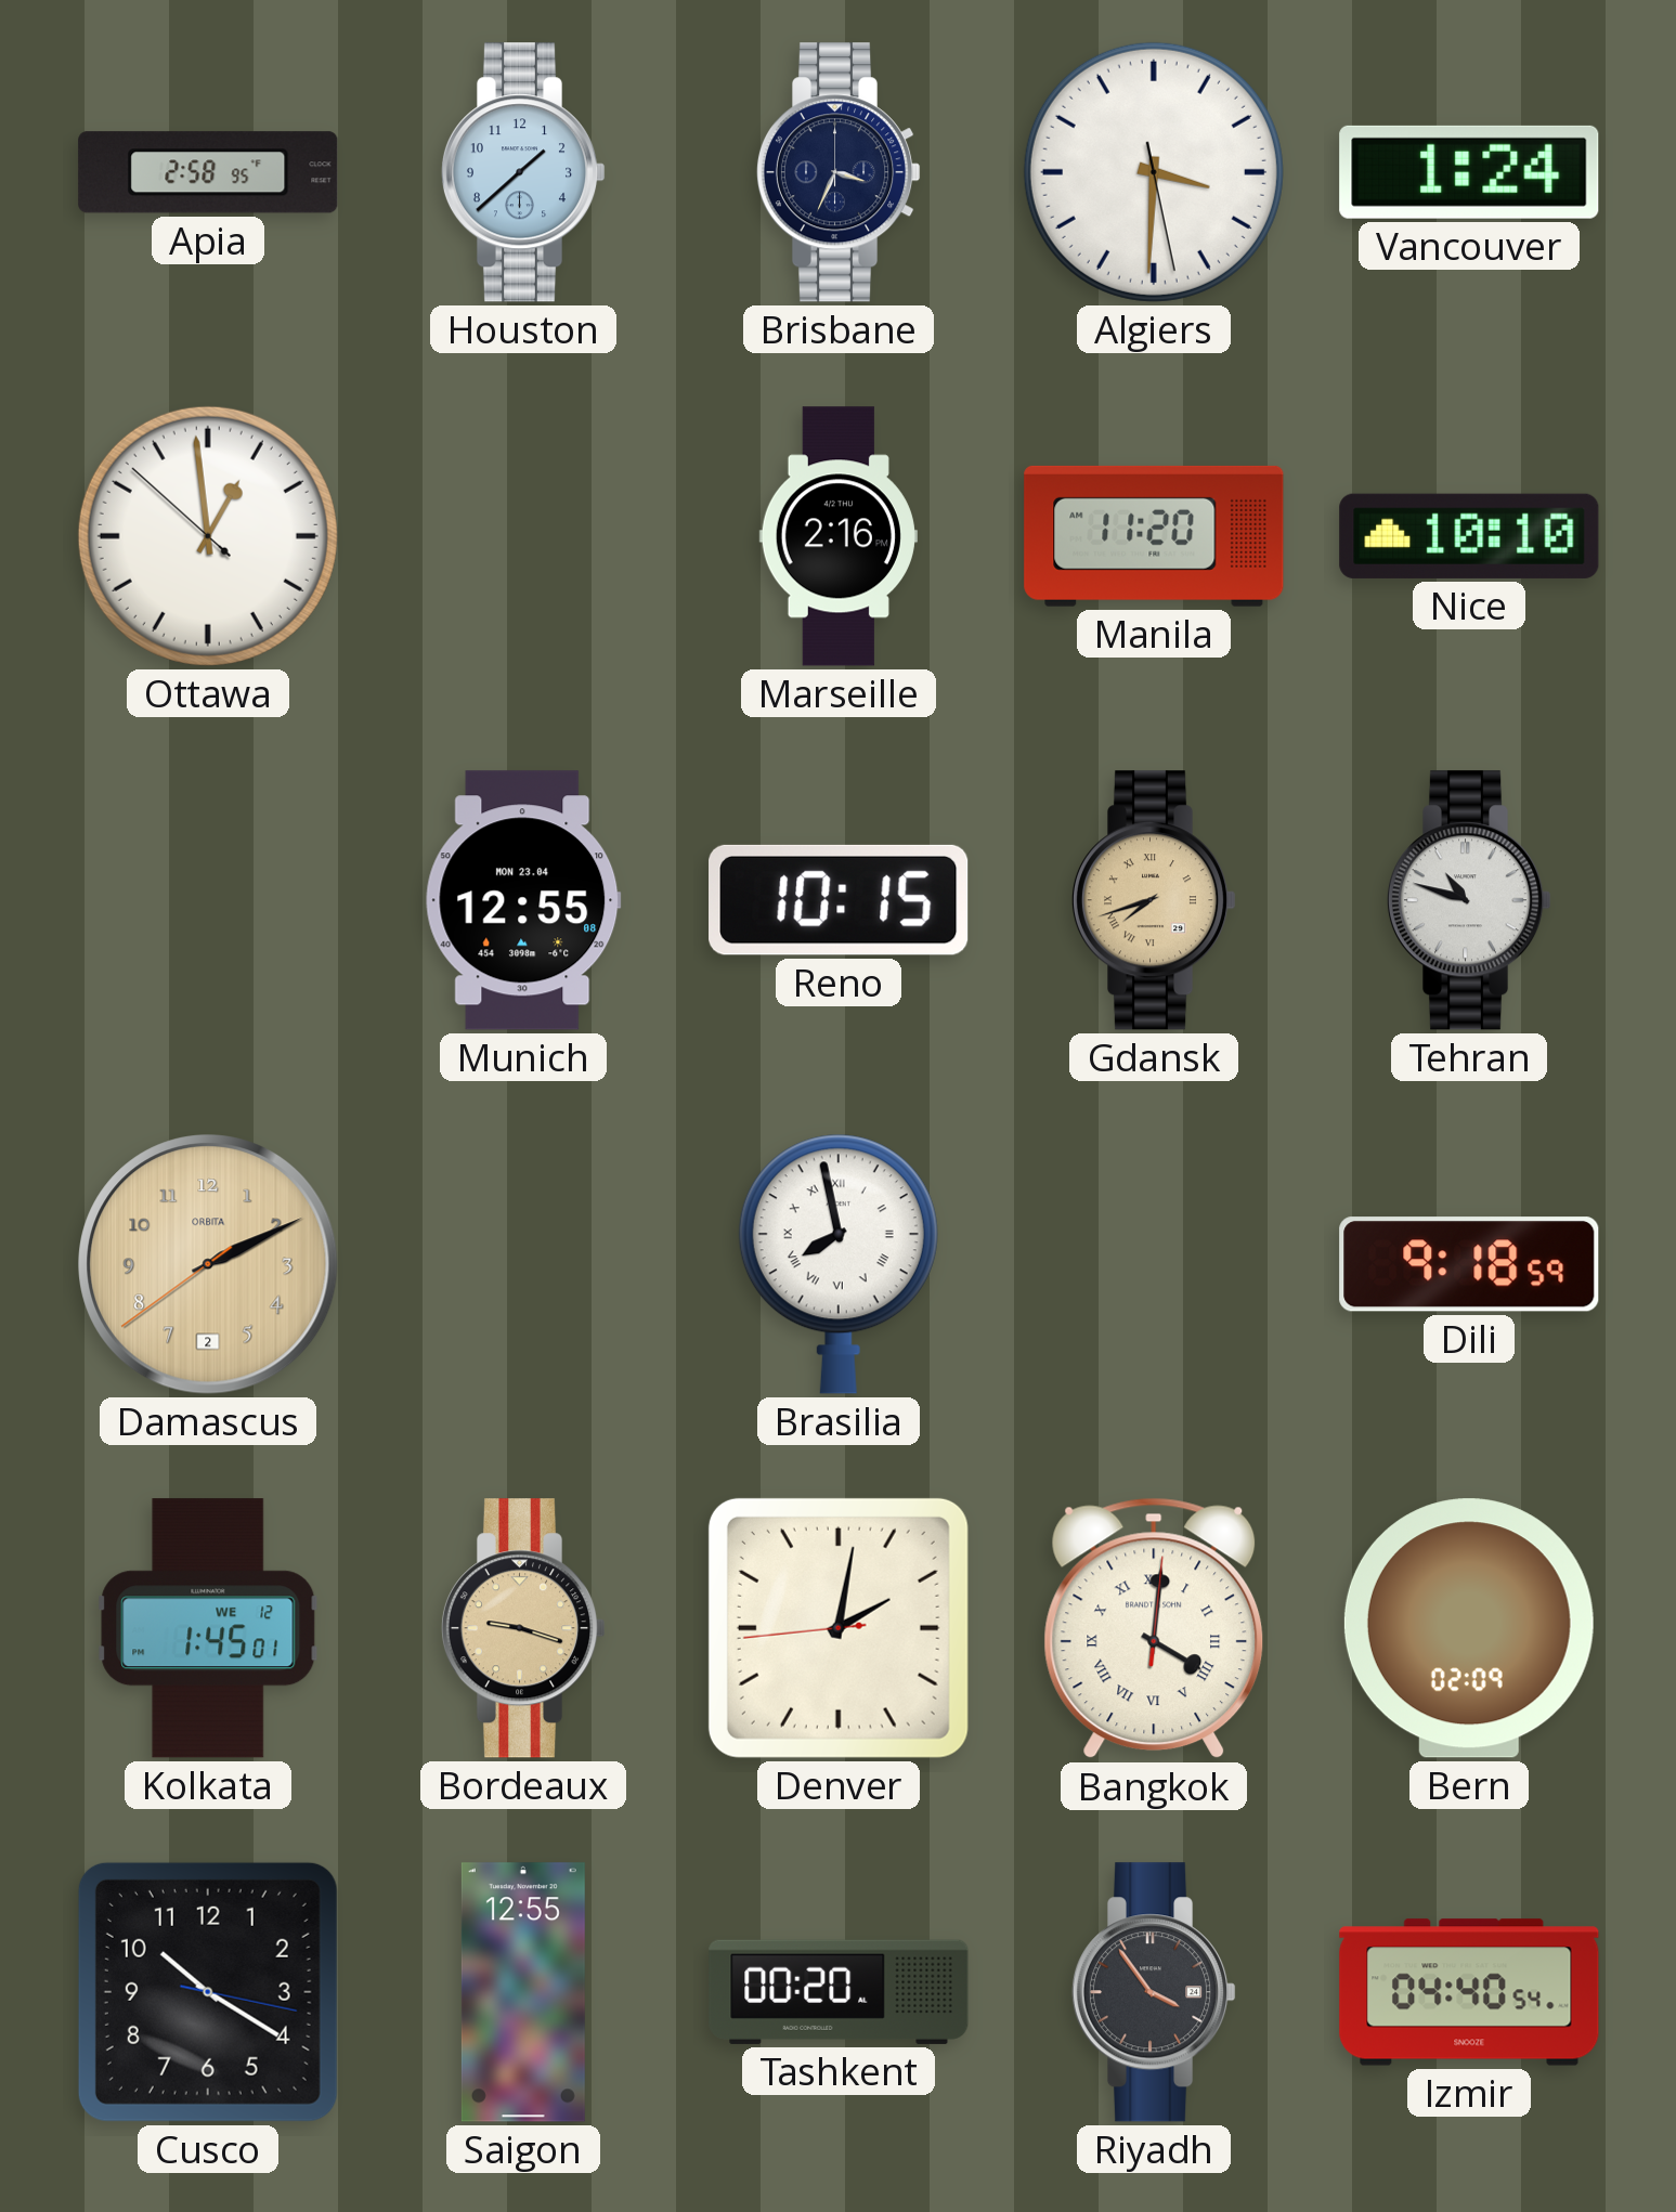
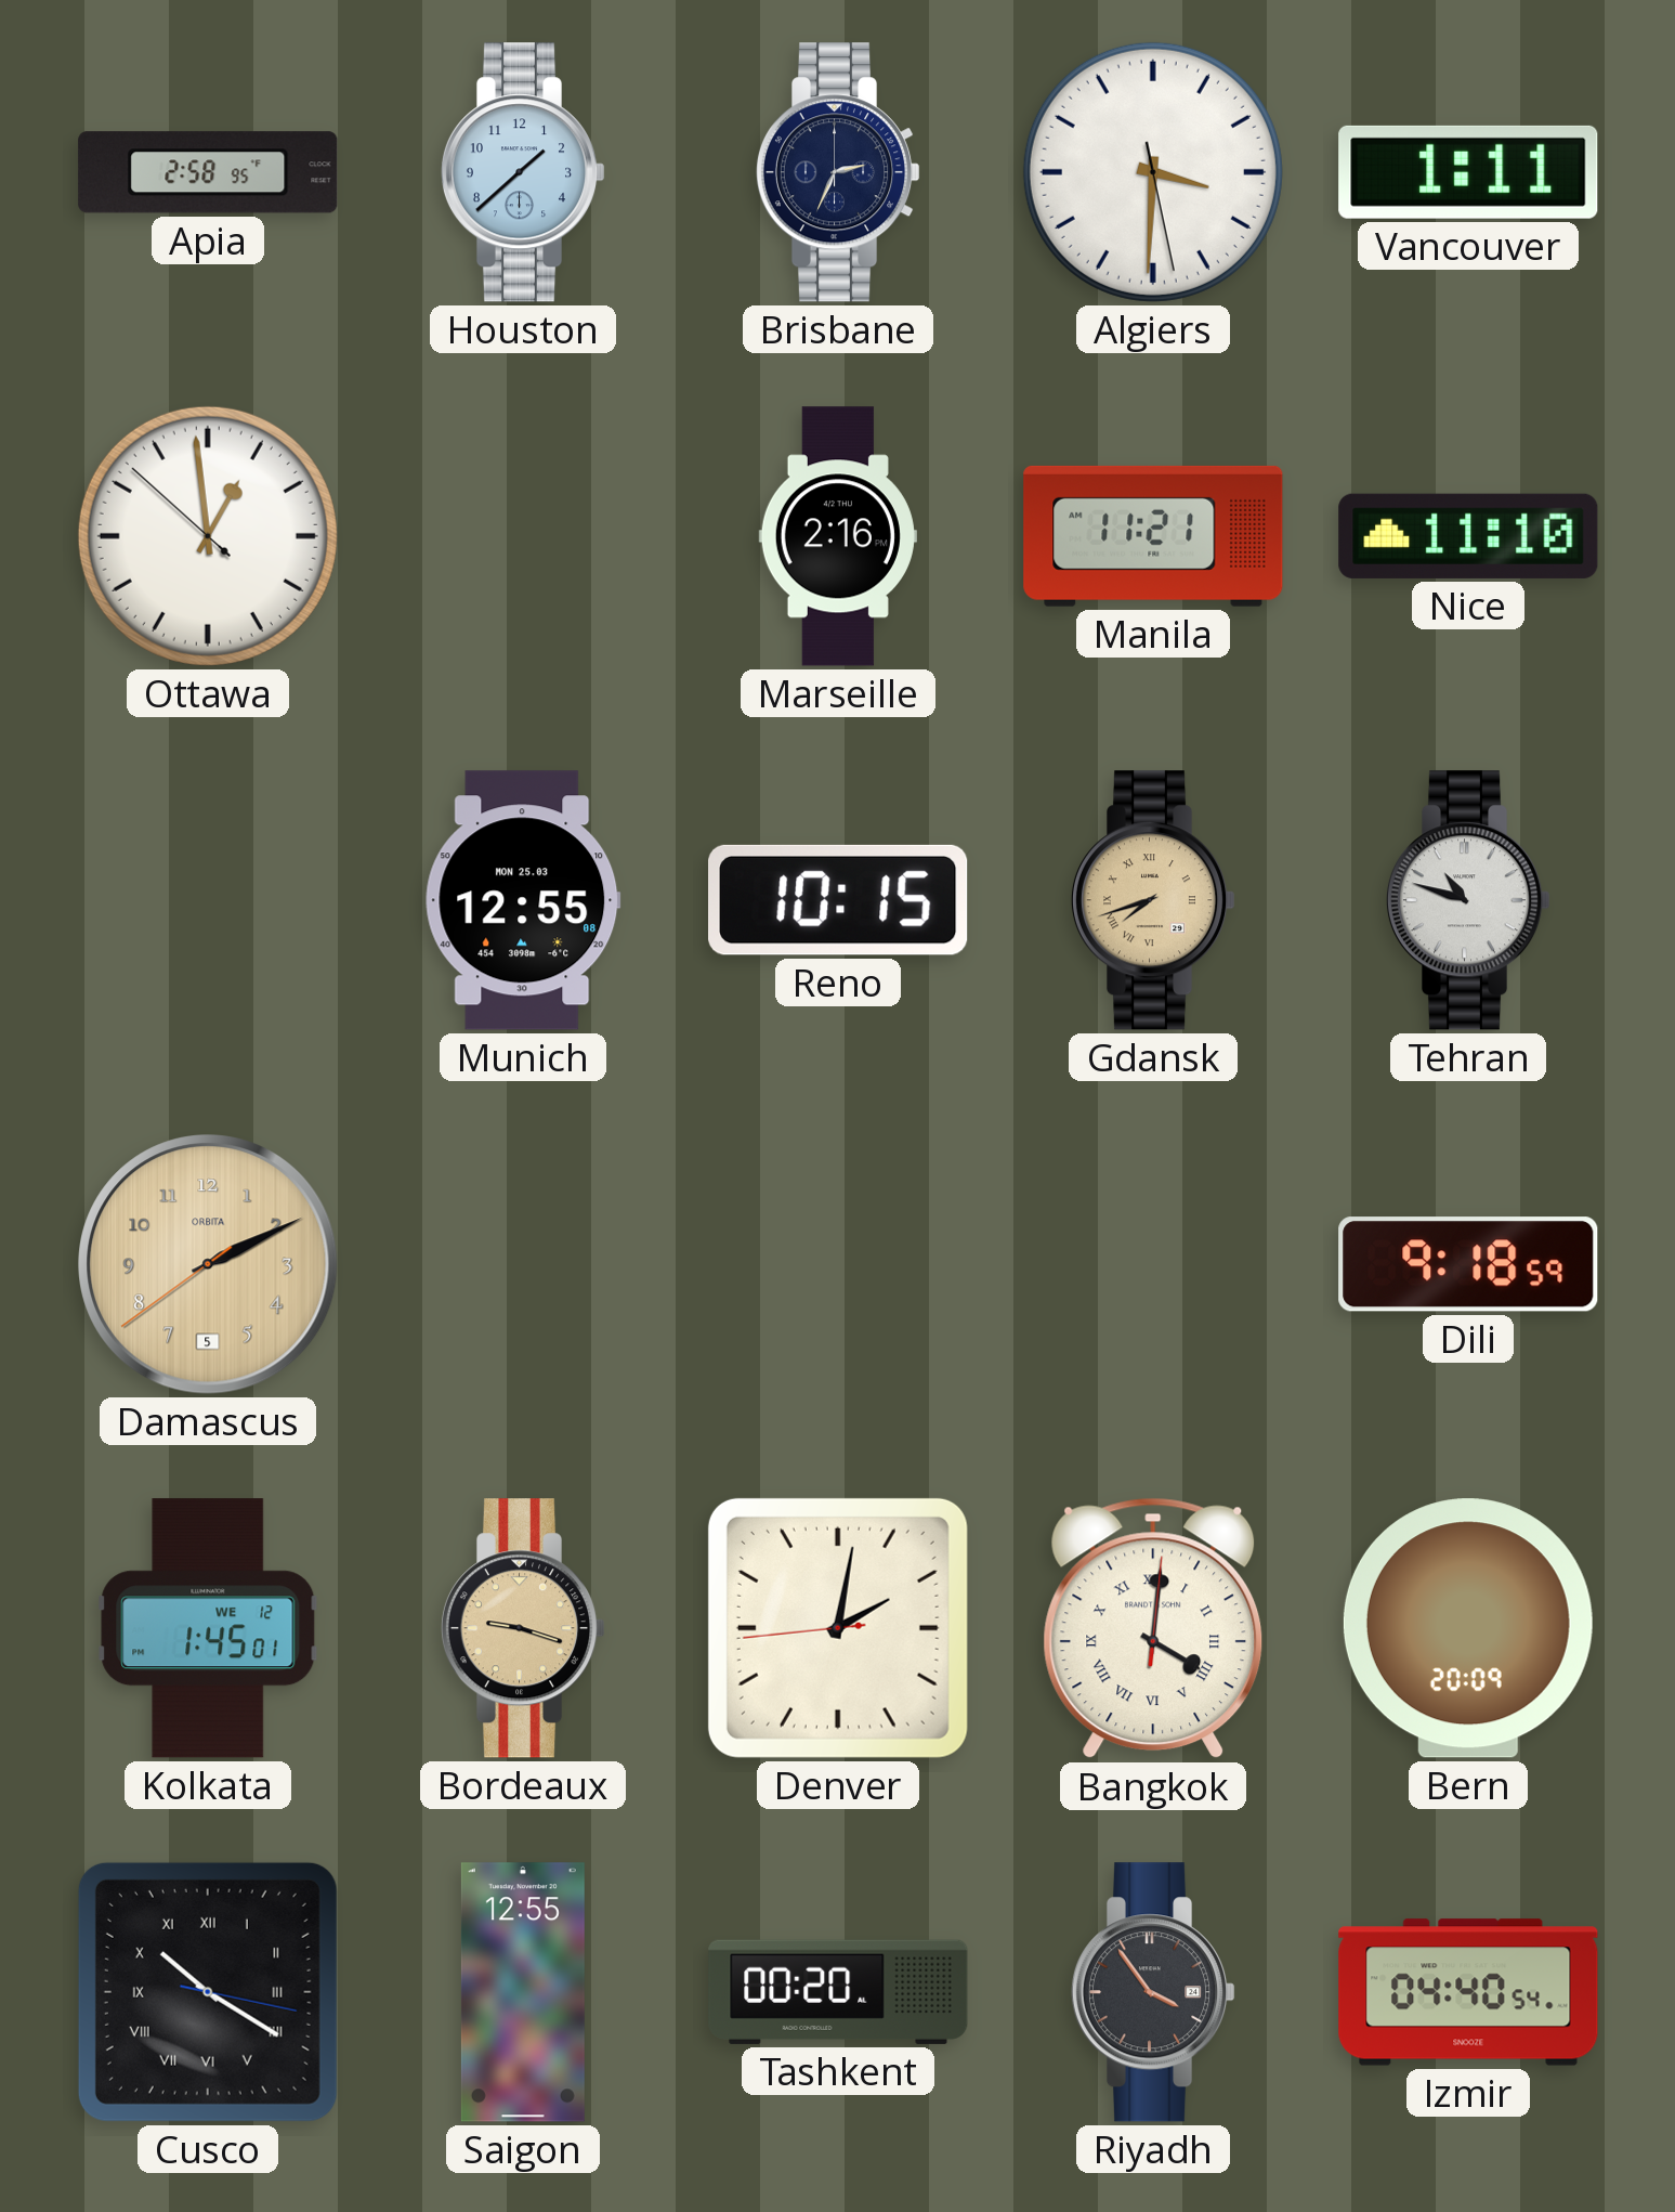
Brisbane: 3:34 -> 2:34 (838, 172)
Vancouver: 1:24 -> 1:11 (1468, 172)
Manila: 11:20 -> 11:21 (1153, 536)
Nice: 10:10 -> 11:10 (1468, 536)
Munich date: MON 23.04 -> MON 25.03 (523, 900)
Damascus date: 2 -> 5 (208, 1264)
Brasilia: 7:58 -> none (839, 1264)
Bern: 02:09 -> 20:09 (1468, 1628)
Cusco numerals: Arabic -> Roman (208, 1992)
